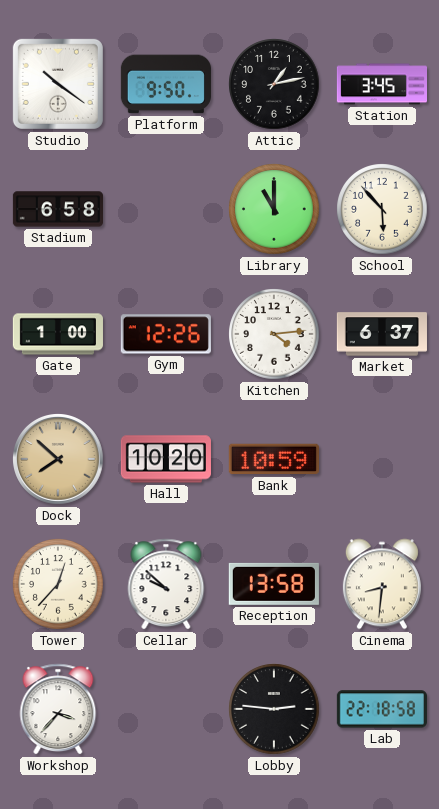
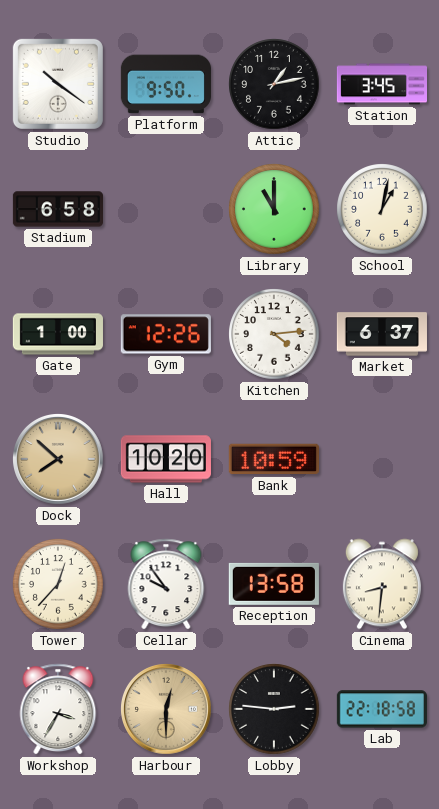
School: 5:53 -> 1:02 (382, 209)
Cellar: 9:52 -> 9:54 (166, 584)
Workshop: 3:37 -> 3:35 (58, 709)
Harbour: none -> 12:30 (166, 709)
